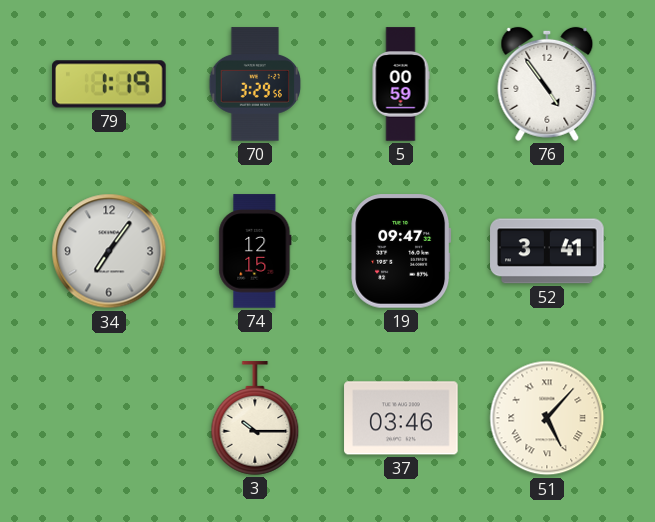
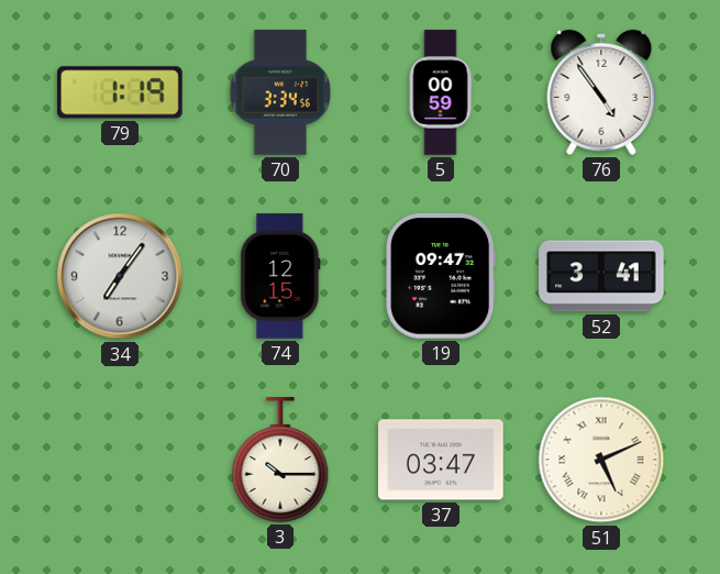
70: 3:29 -> 3:34 (280, 92)
37: 03:46 -> 03:47 (441, 460)
51: 5:07 -> 5:11 (601, 460)
